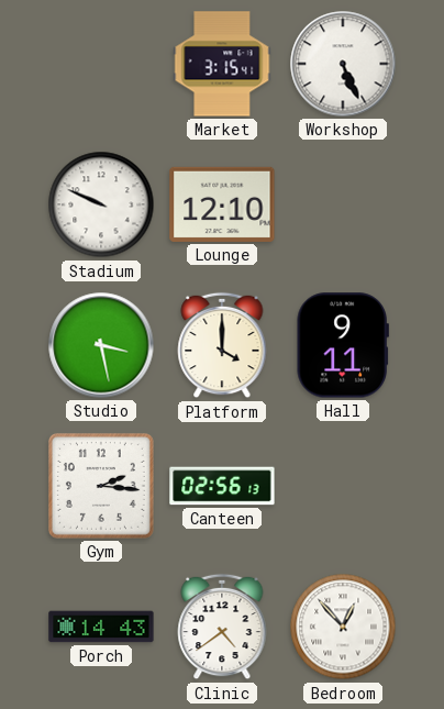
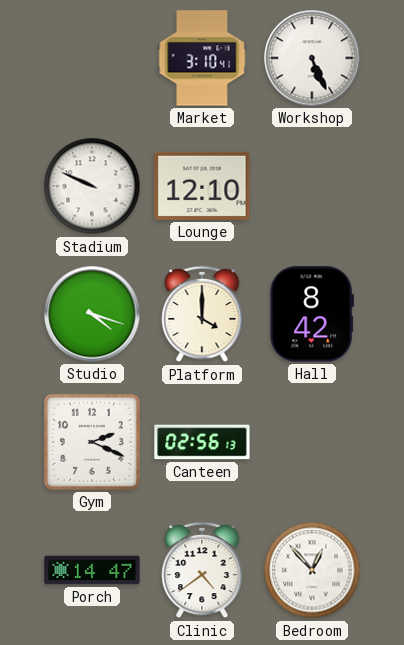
Market: 3:15 -> 3:10 (202, 58)
Studio: 3:28 -> 4:18 (92, 314)
Hall: 9:11 -> 8:42 (312, 314)
Gym: 2:16 -> 2:19 (92, 442)
Porch: 14:43 -> 14:47 (92, 570)
